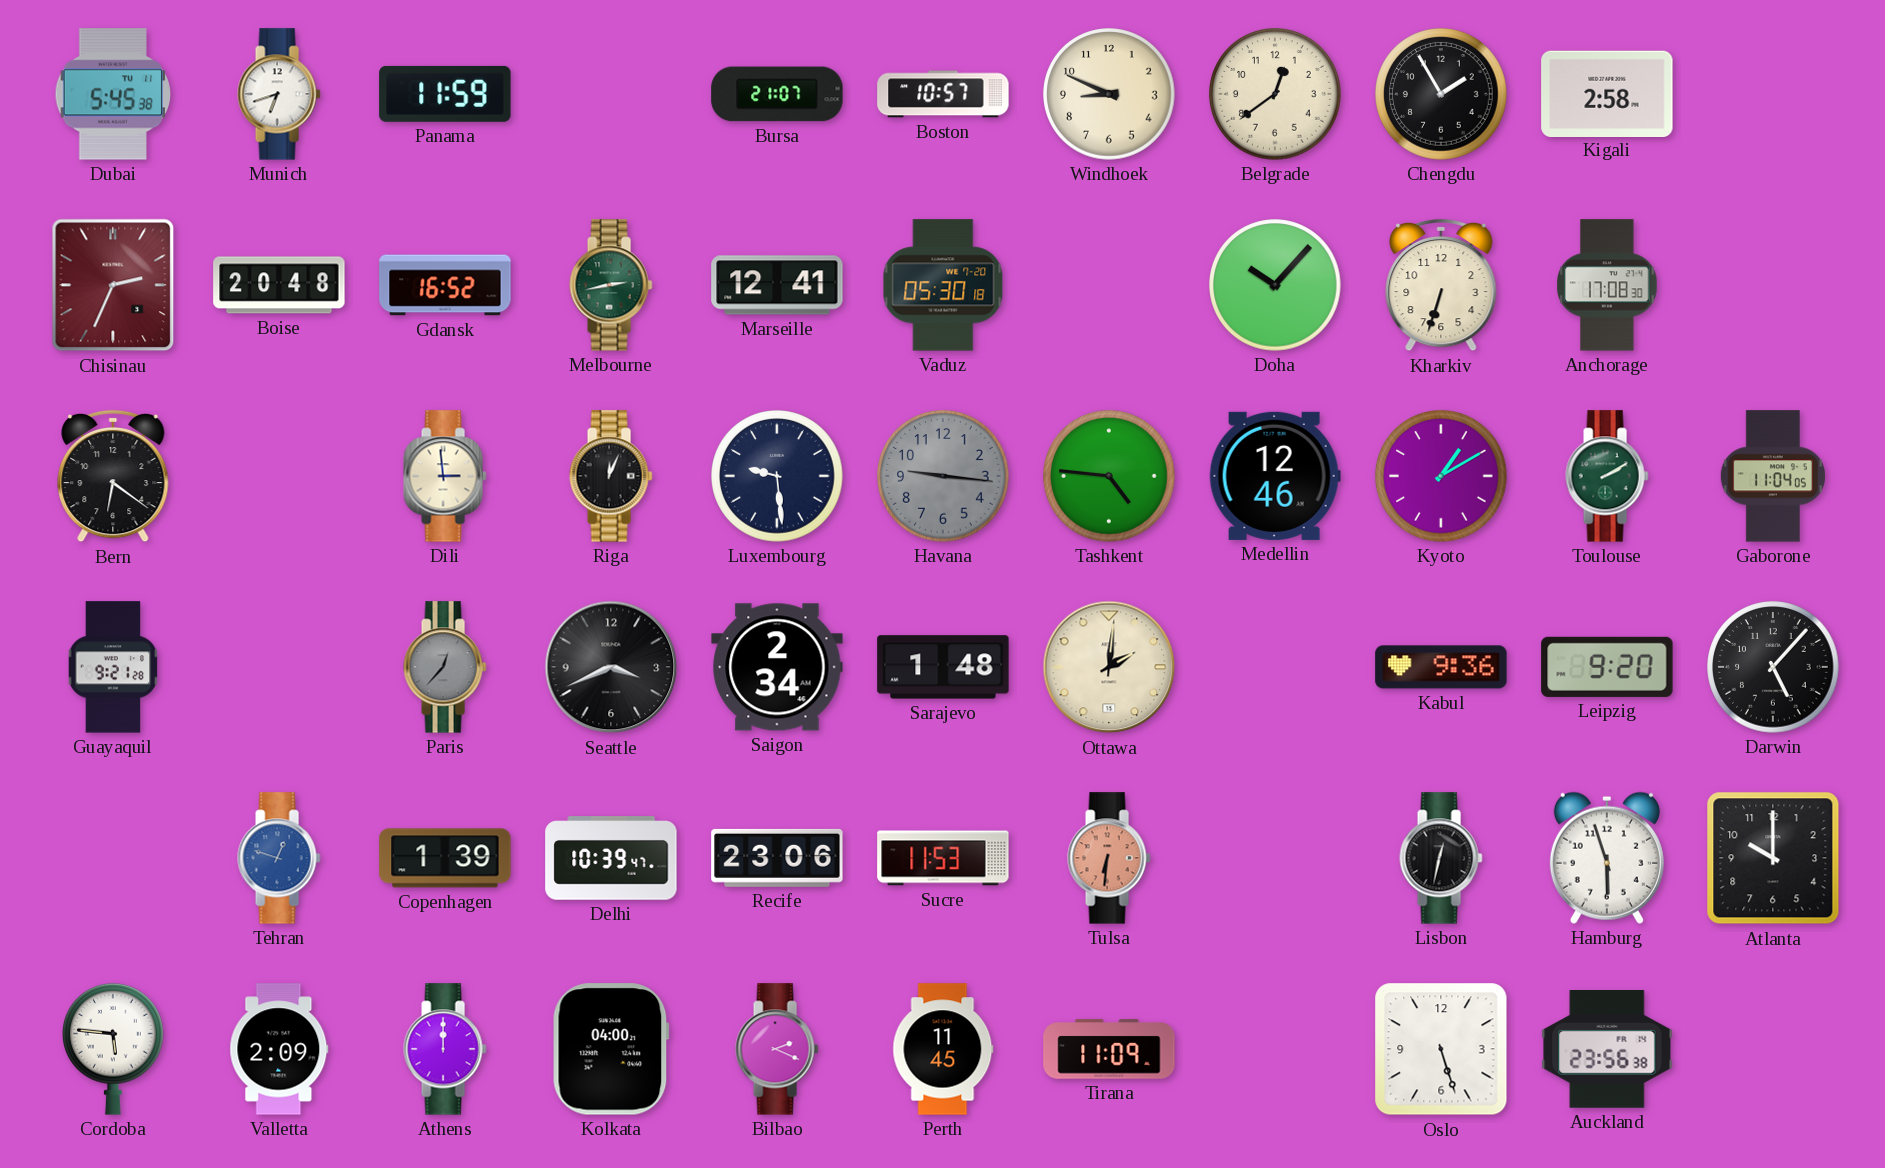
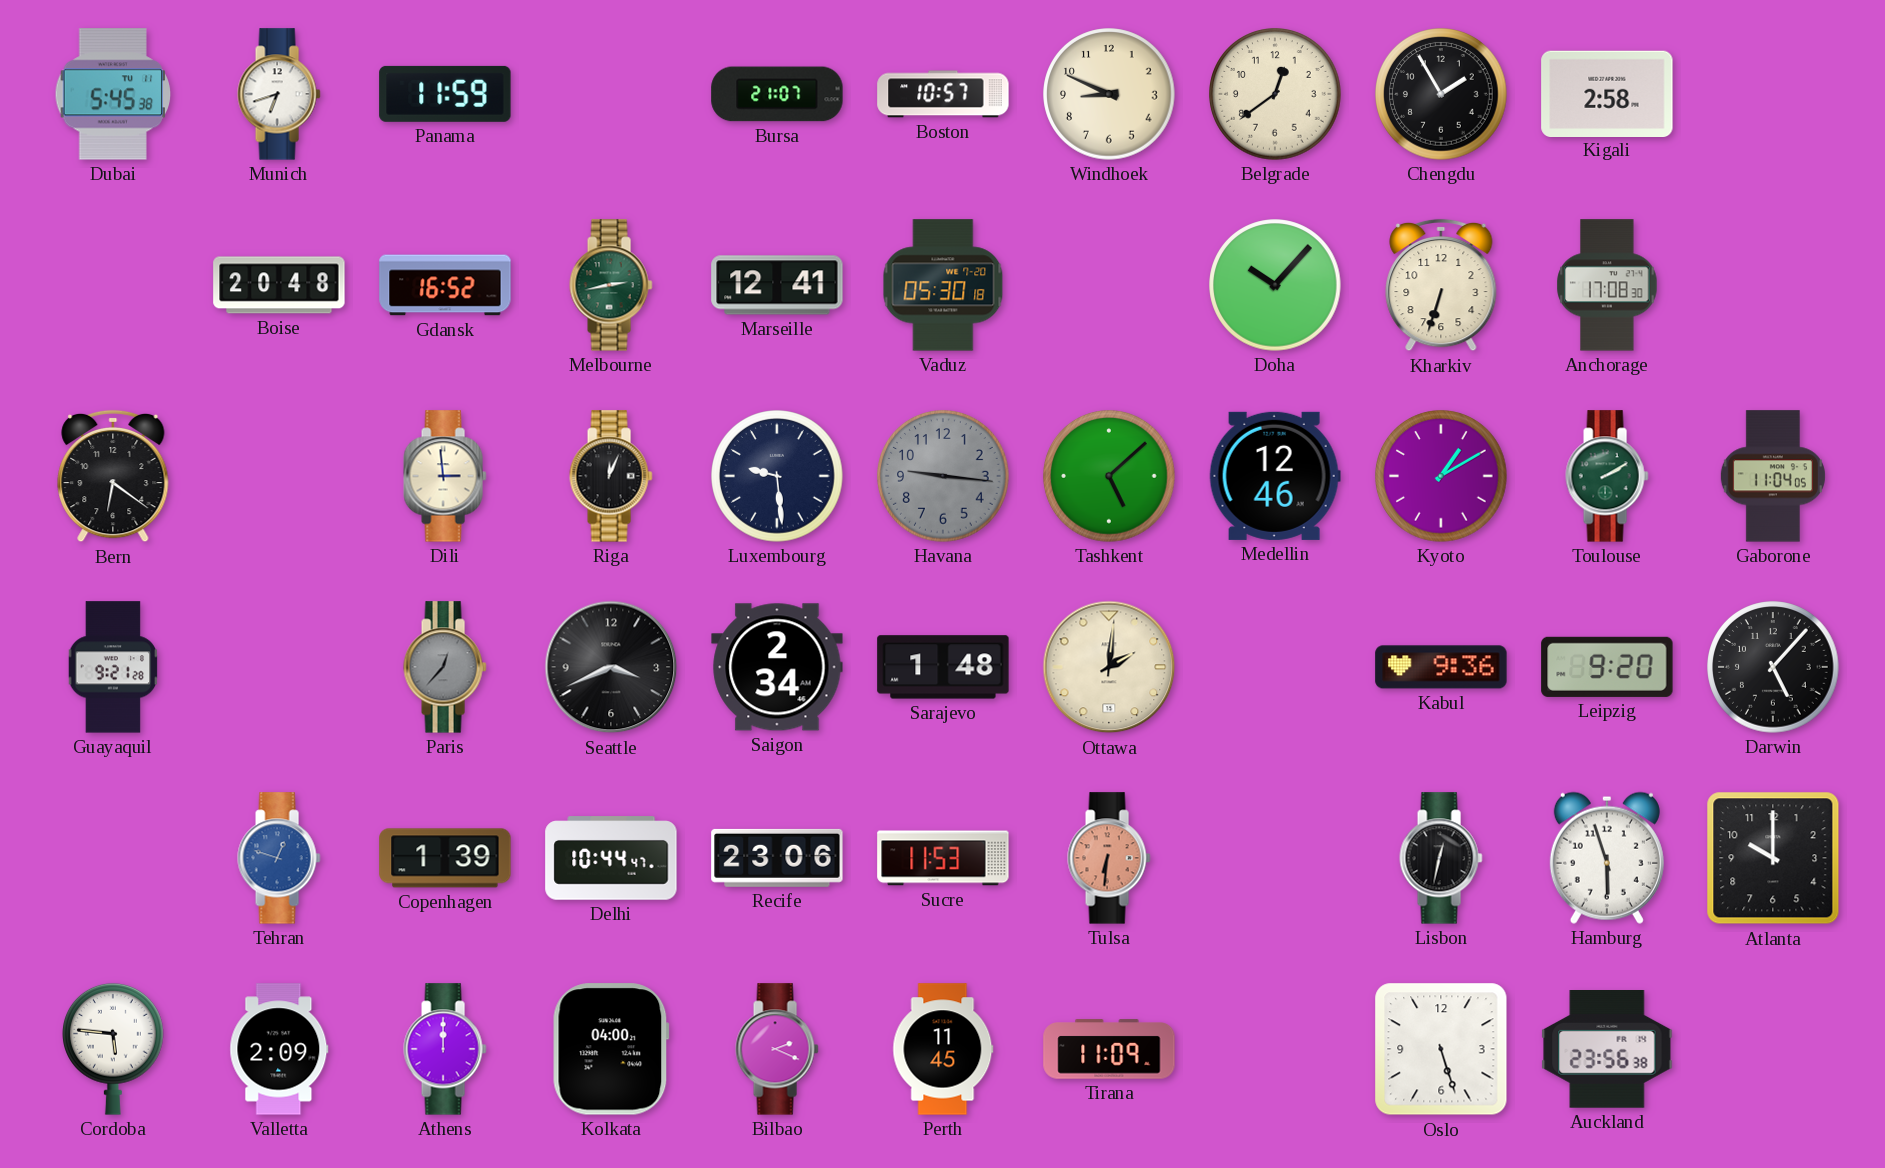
Chisinau: 2:34 -> none (113, 285)
Tashkent: 4:46 -> 5:08 (1109, 476)
Delhi: 10:39 -> 10:44 (611, 858)
